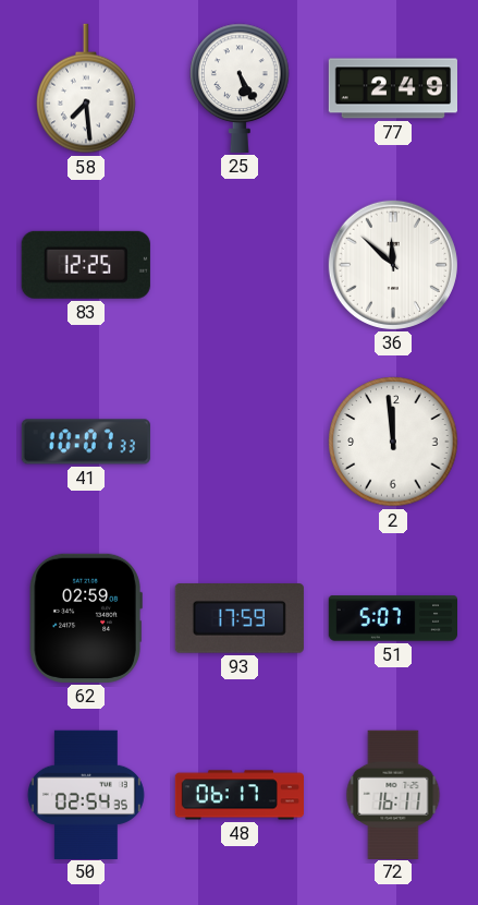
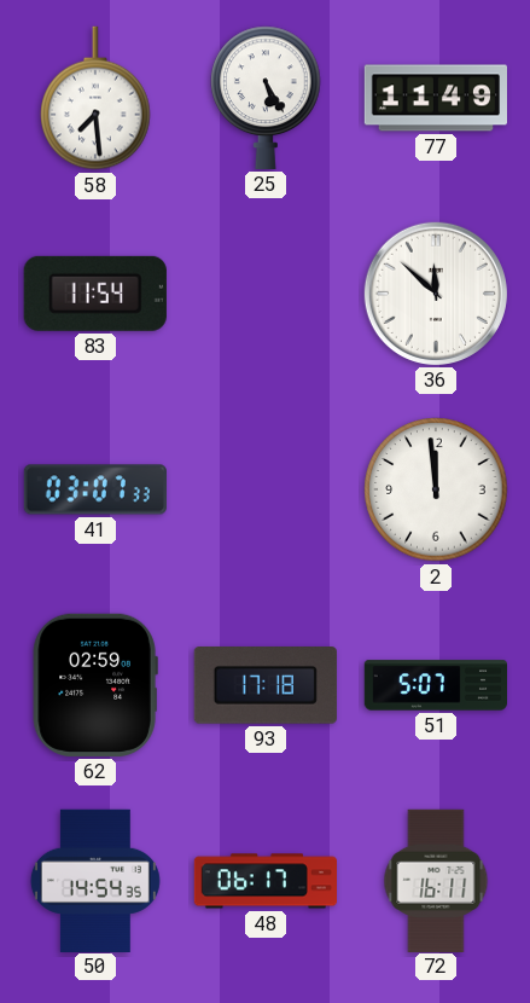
77: 2:49 -> 11:49 (435, 98)
83: 12:25 -> 11:54 (95, 294)
41: 10:07 -> 03:07 (95, 489)
93: 17:59 -> 17:18 (266, 686)
50: 02:54 -> 14:54 (95, 880)
